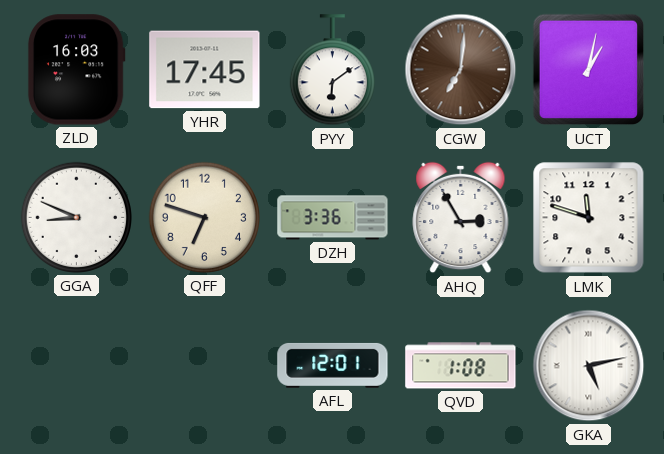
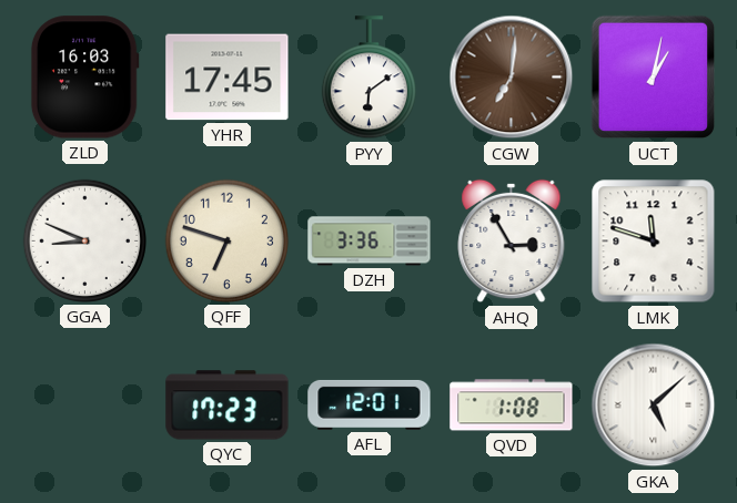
QYC: none -> 17:23 (228, 406)
GKA: 5:13 -> 5:08 (654, 406)
